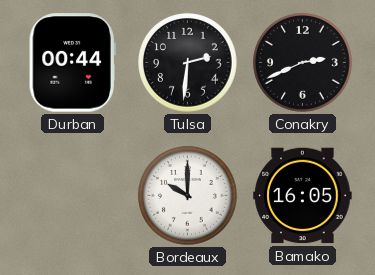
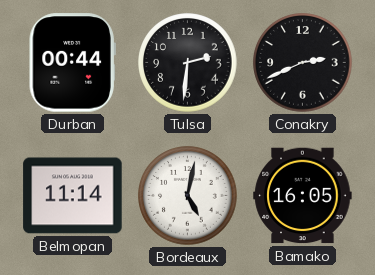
Belmopan: none -> 11:14 (73, 196)
Bordeaux: 10:00 -> 5:02 (188, 196)
